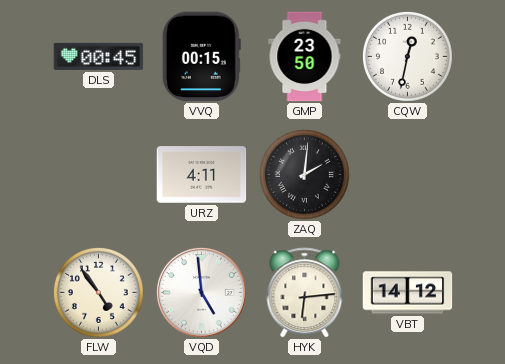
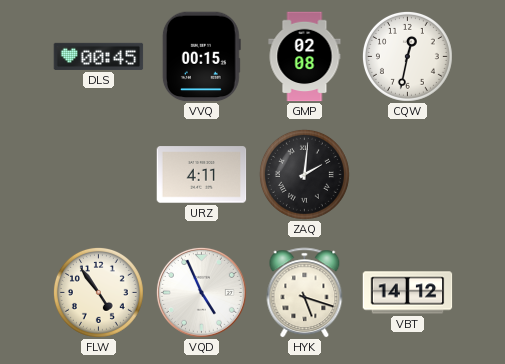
GMP: 23:50 -> 02:08 (305, 57)
VQD: 4:59 -> 4:56 (201, 292)
HYK: 6:14 -> 5:18 (305, 293)
